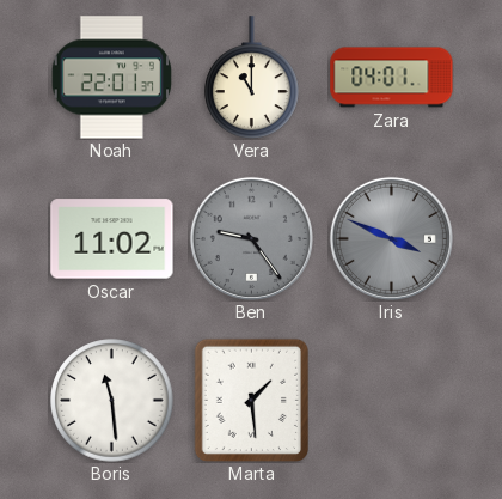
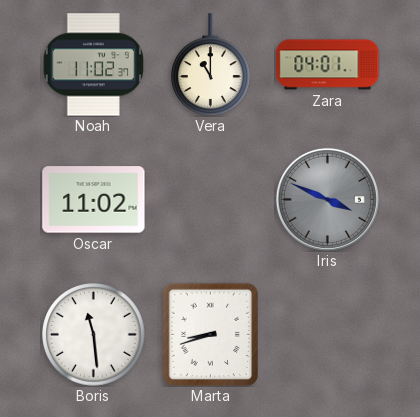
Noah: 22:01 -> 11:02 (94, 65)
Ben: 9:24 -> none (251, 238)
Marta: 1:29 -> 8:42 (211, 334)
